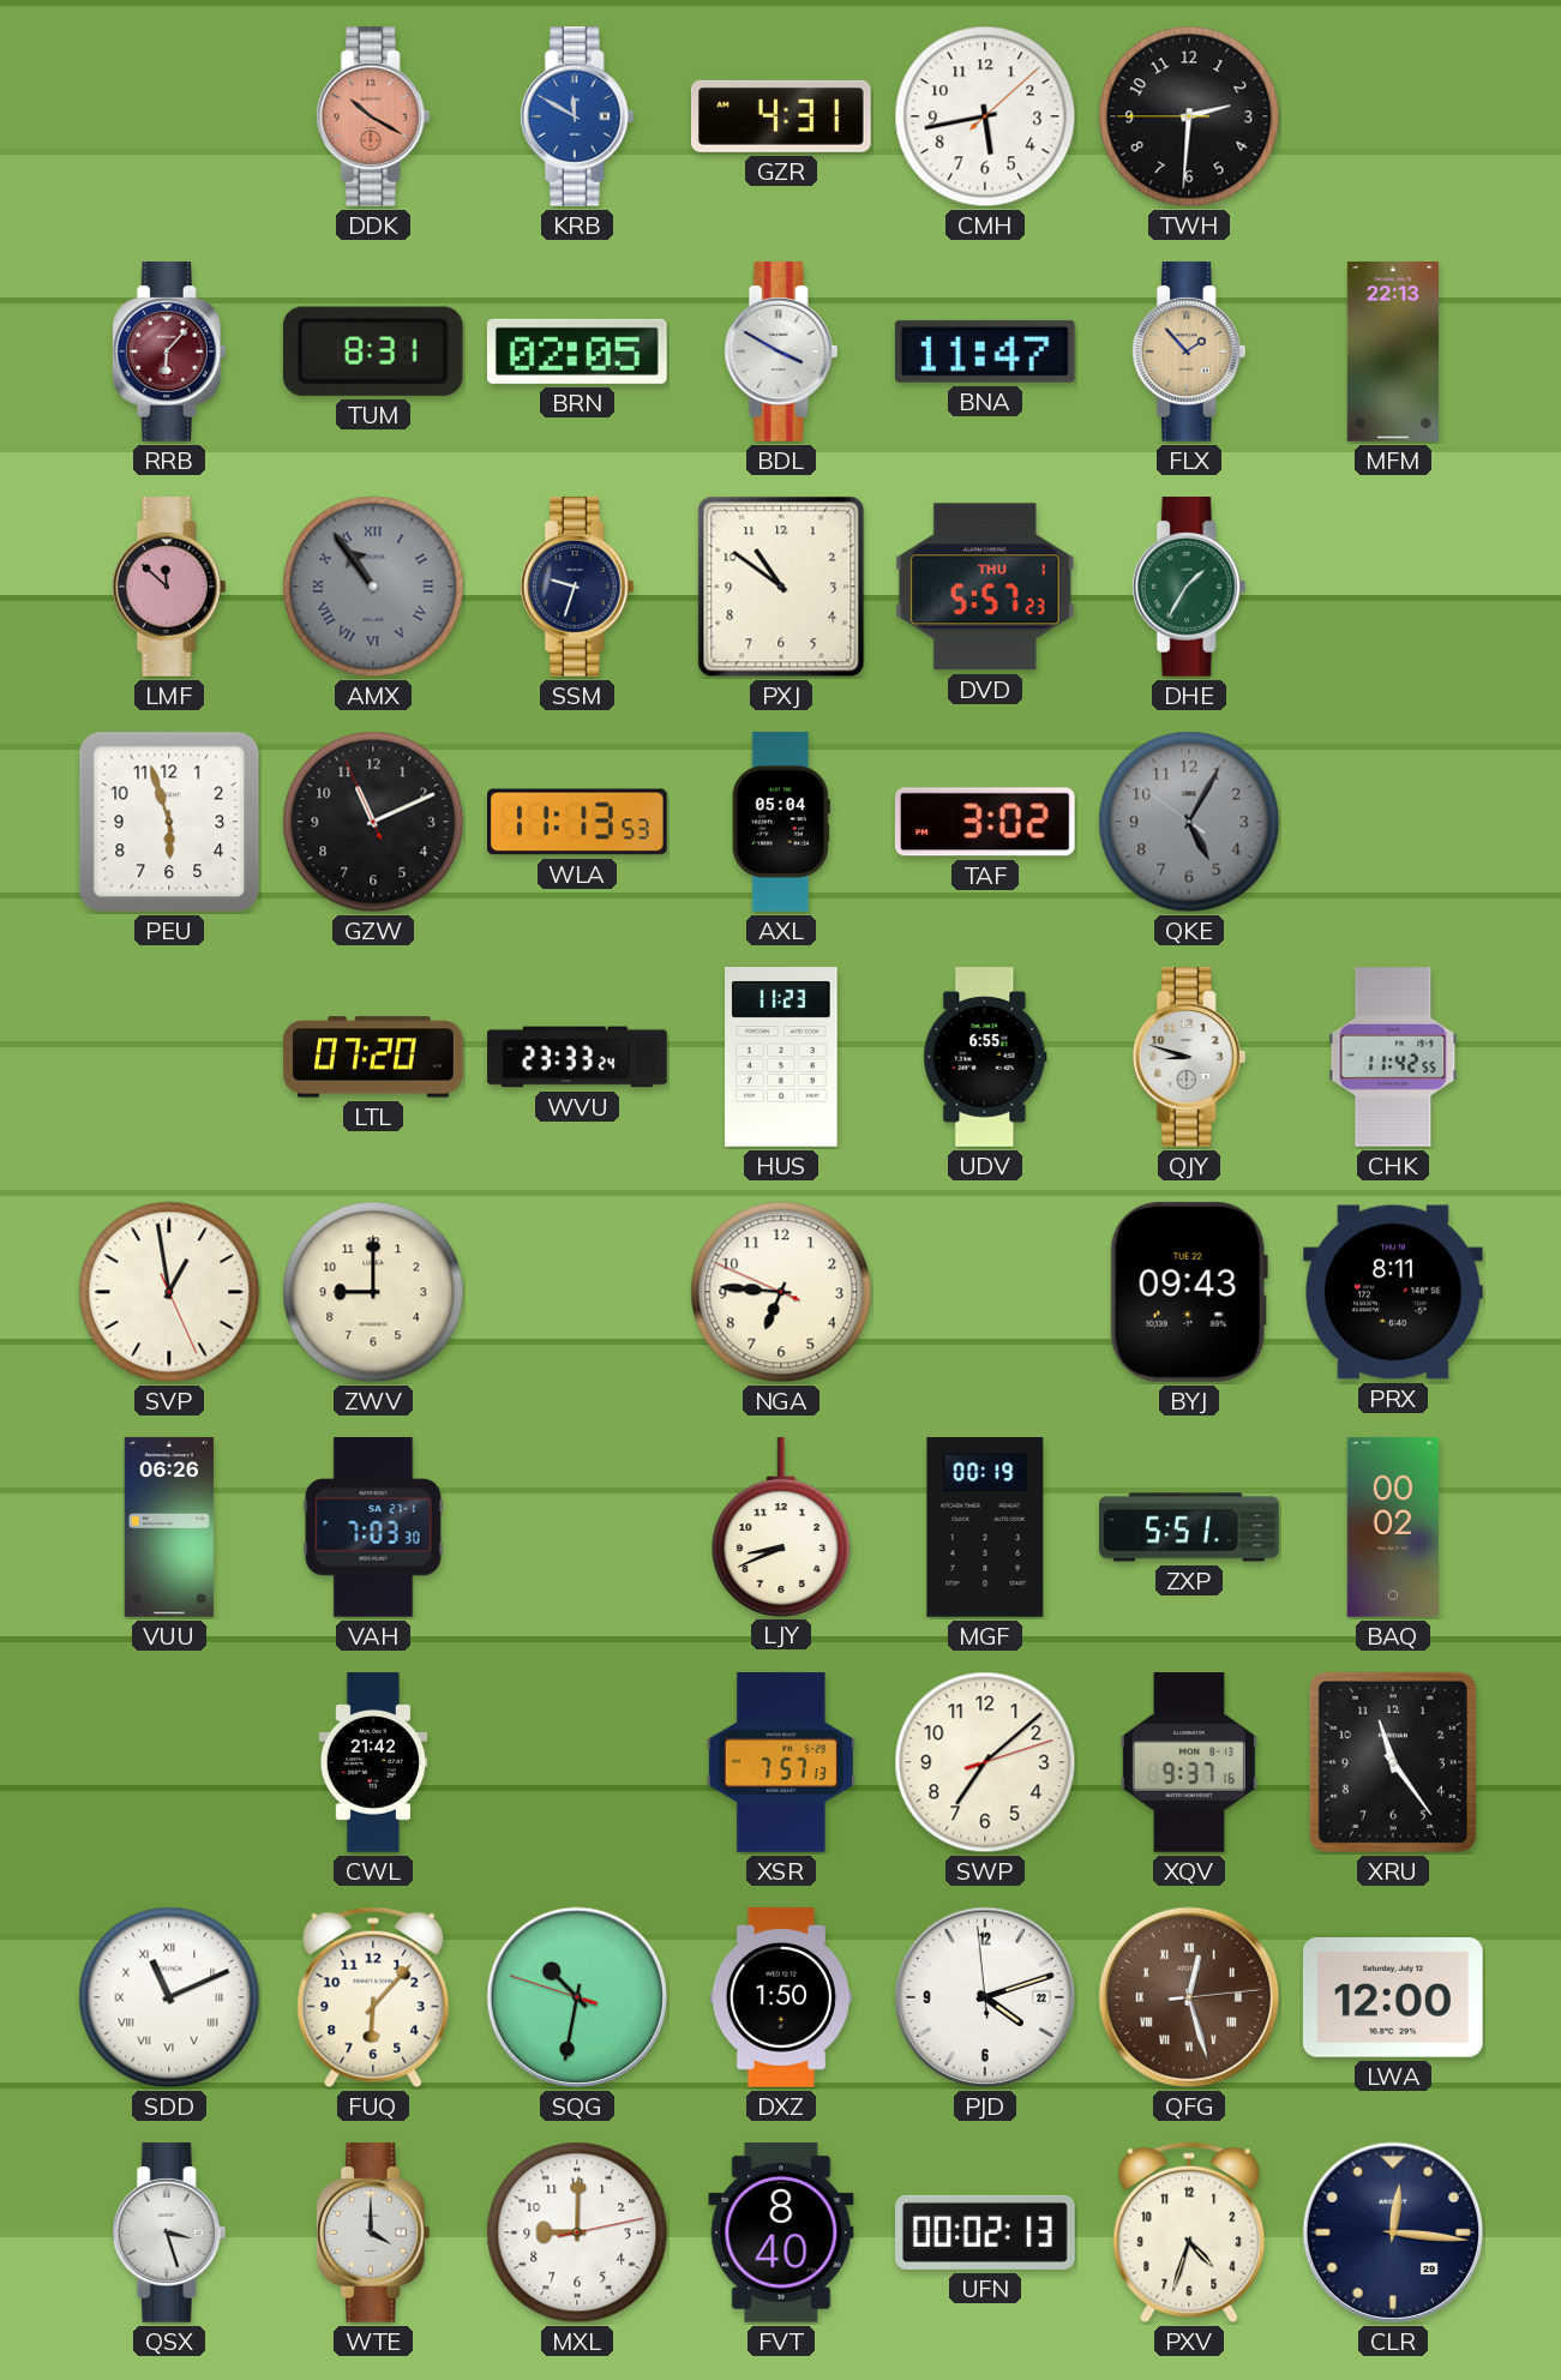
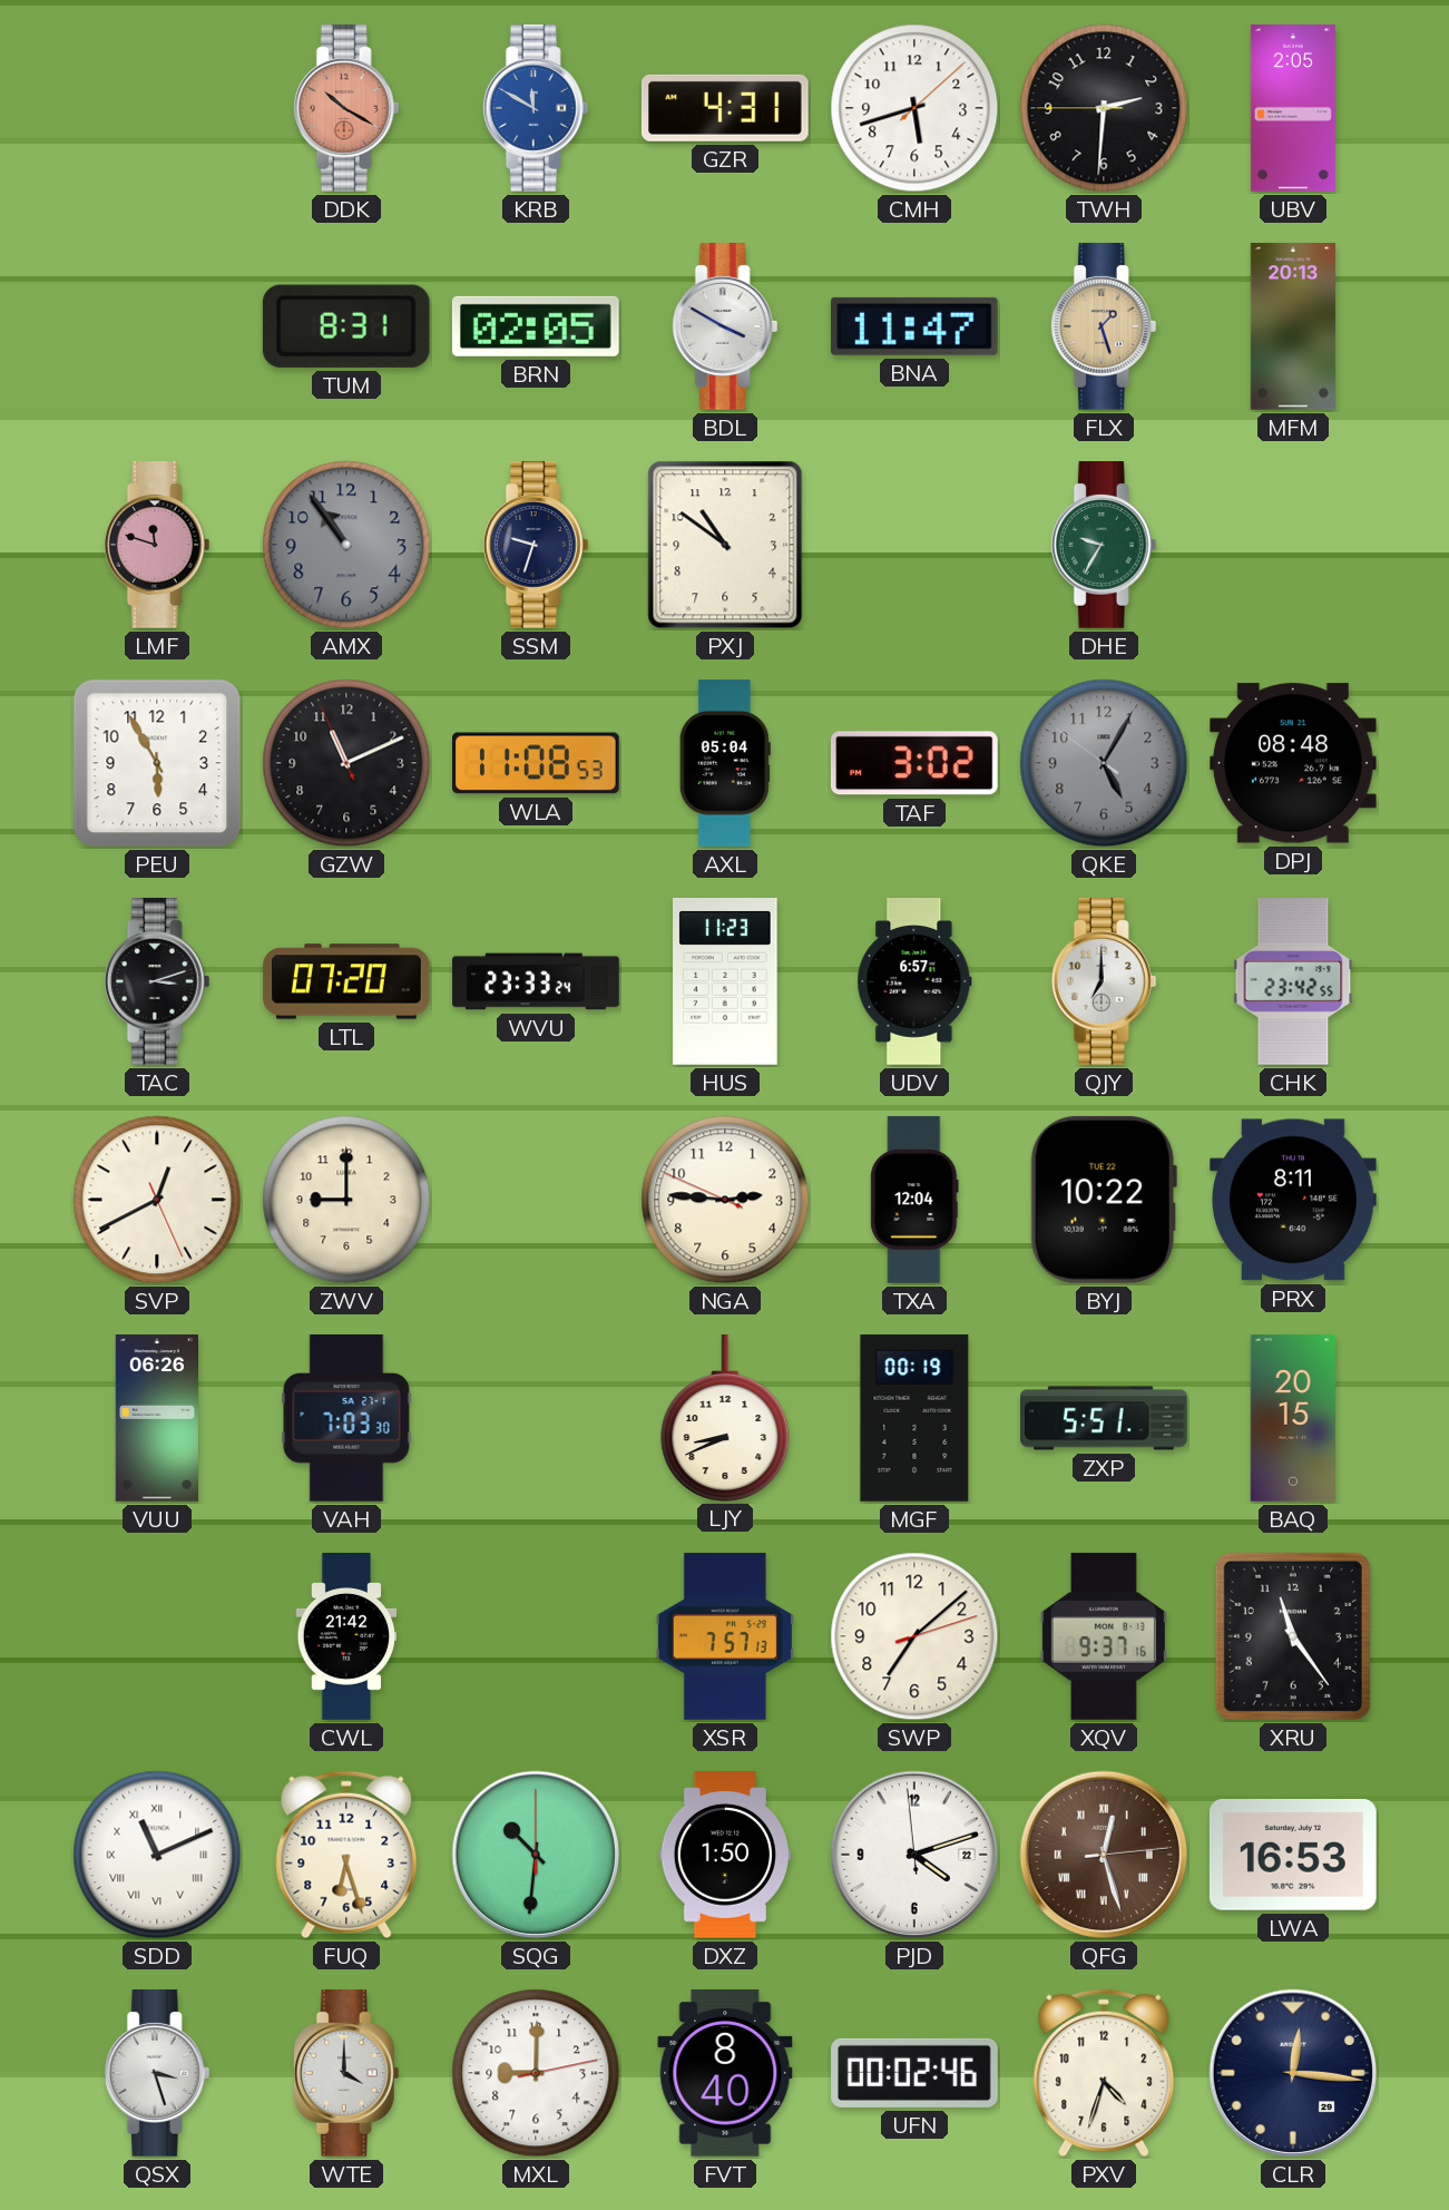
CMH: 5:43 -> 5:42 (914, 108)
UBV: none -> 2:05 (1293, 108)
RRB: 6:07 -> none (169, 353)
FLX: 1:53 -> 1:27 (1104, 327)
MFM: 22:13 -> 20:13 (1293, 326)
LMF: 11:52 -> 11:48 (157, 546)
AMX numerals: Roman -> Arabic (346, 545)
DVD: 5:57 -> none (985, 587)
DHE: 1:35 -> 9:35 (1104, 546)
PEU: 5:57 -> 5:55 (157, 763)
WLA: 11:13 -> 11:08 (537, 763)
DPJ: none -> 08:48 (1293, 763)
TAC: none -> 3:12 (157, 982)
UDV: 6:55 -> 6:57 (914, 981)
QJY: 8:48 -> 7:00 (1104, 982)
CHK: 11:42 -> 23:42 (1293, 981)
SVP: 12:58 -> 12:40 (157, 1200)
NGA: 6:45 -> 2:45 (725, 1200)
TXA: none -> 12:04 (914, 1200)
BYJ: 09:43 -> 10:22 (1104, 1200)
BAQ: 00:02 -> 20:15 (1292, 1418)
FUQ: 6:07 -> 6:27 (346, 1855)
SQG: 10:31:48 -> 10:31:00 (536, 1855)
LWA: 12:00 -> 16:53 (1293, 1855)
UFN: 00:02:13 -> 00:02:46 (914, 2073)
